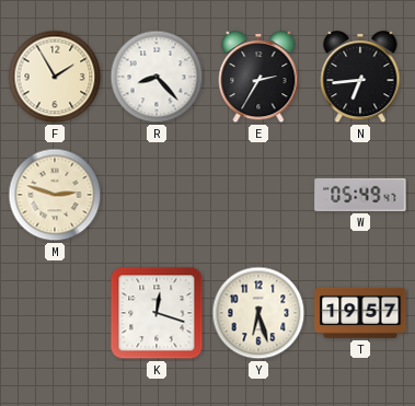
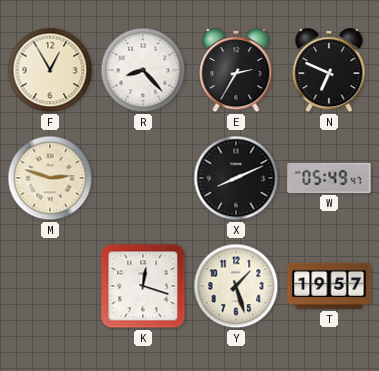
F: 1:55 -> 12:55 (50, 70)
N: 6:44 -> 6:49 (329, 70)
X: none -> 8:11 (236, 178)
Y: 6:27 -> 1:27 (236, 286)
